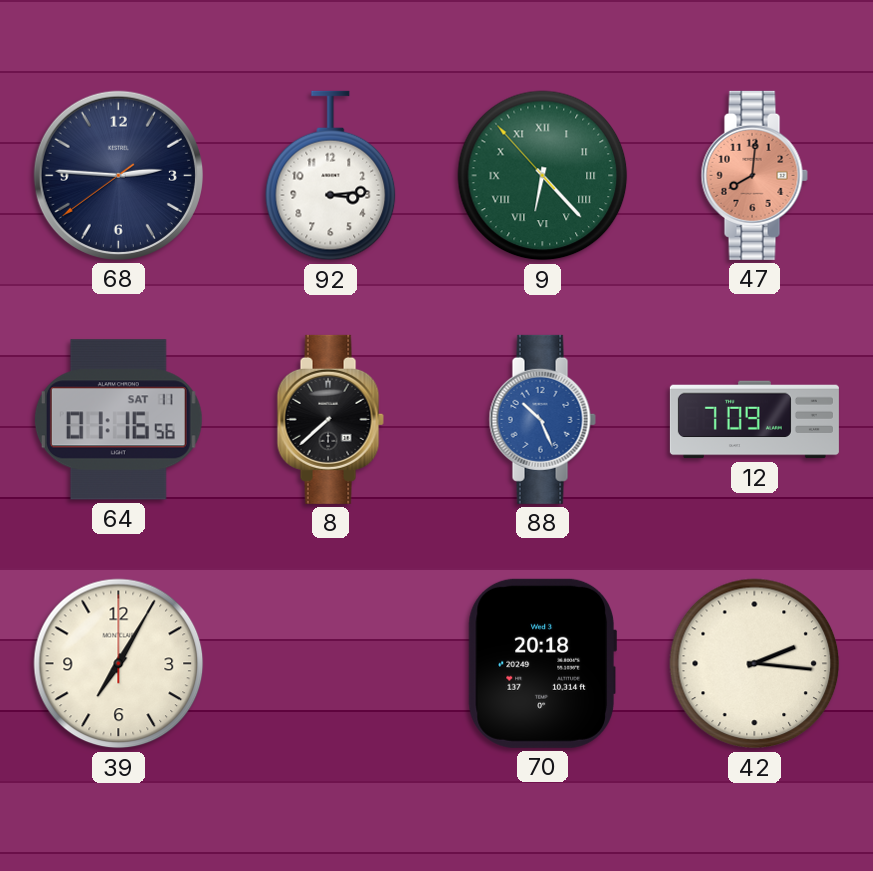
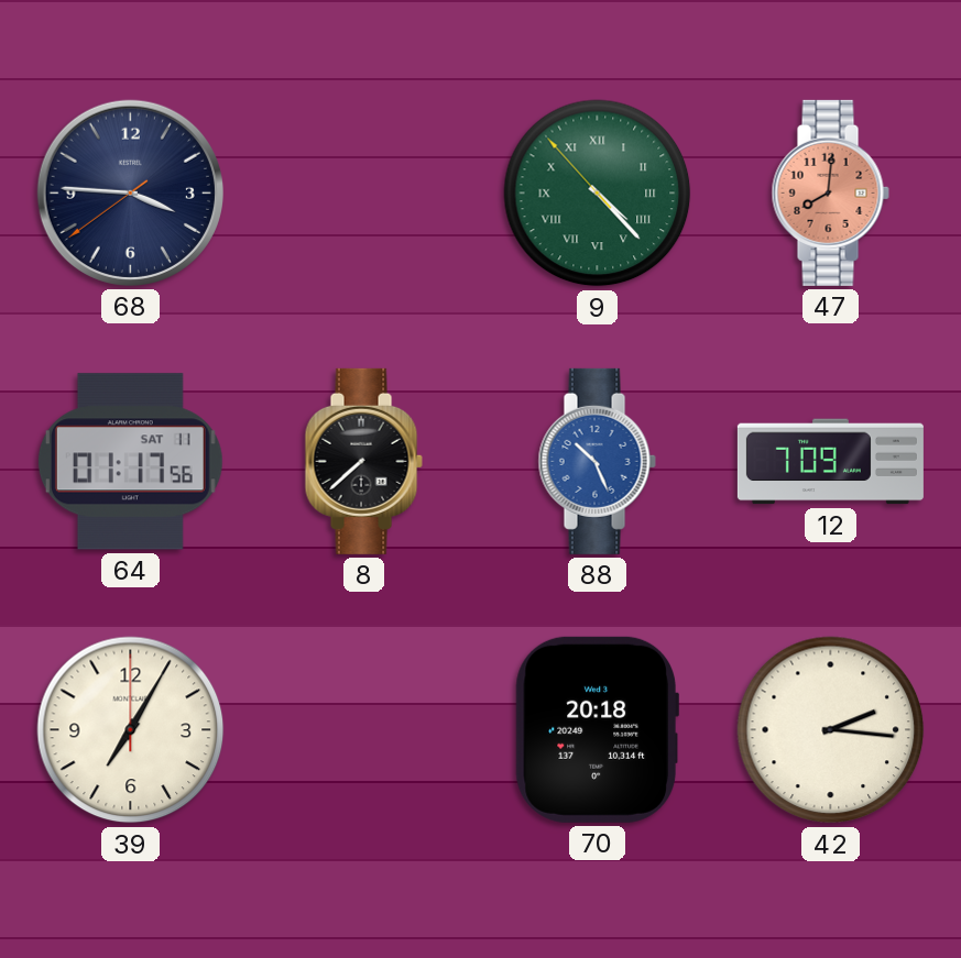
68: 2:45 -> 3:45 (130, 192)
92: 3:14 -> none (331, 176)
9: 6:22 -> 4:22 (598, 194)
64: 01:16 -> 01:17 (130, 462)
